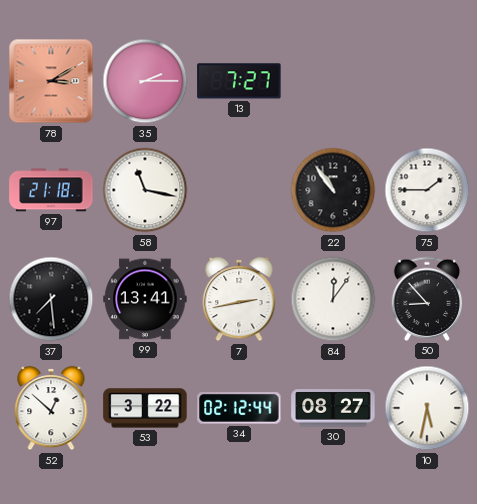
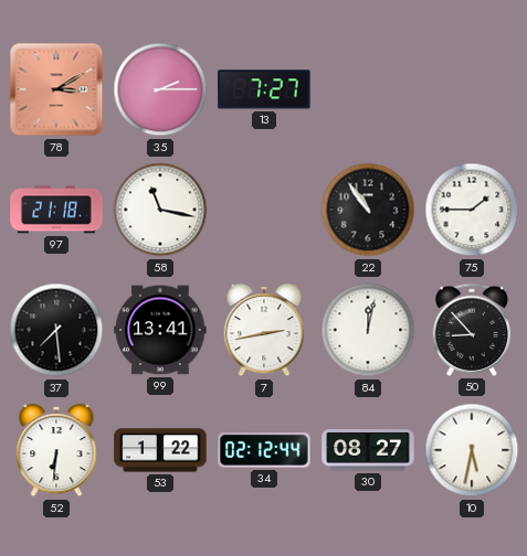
84: 12:06 -> 12:02 (368, 330)
52: 12:52 -> 6:31 (56, 450)
53: 3:22 -> 1:22 (160, 450)
